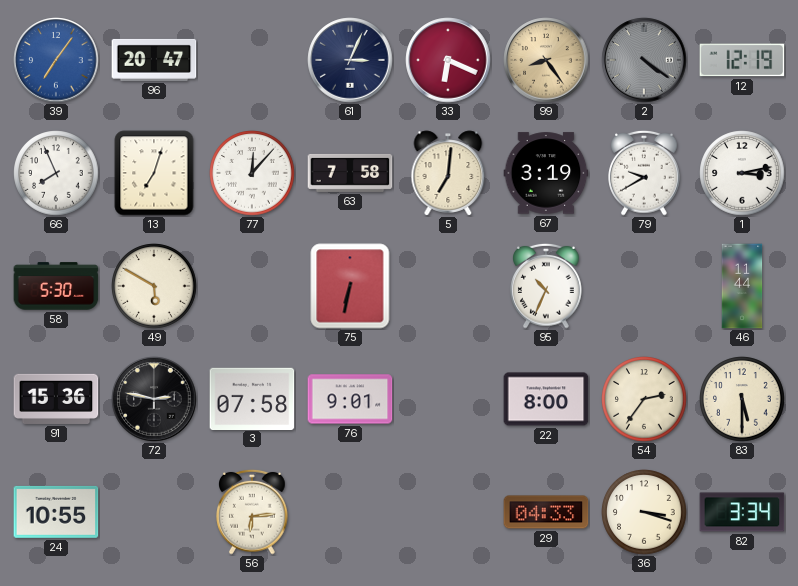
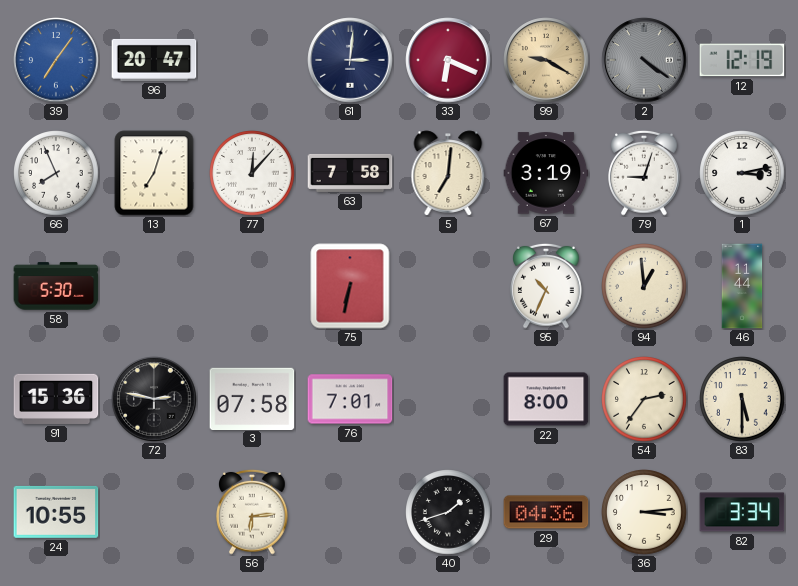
61: 3:04 -> 3:01 (350, 60)
99: 8:24 -> 9:20 (546, 60)
79: 9:40 -> 9:03 (644, 173)
49: 5:50 -> none (154, 286)
94: none -> 12:59 (644, 286)
76: 9:01 -> 7:01 (350, 399)
40: none -> 1:42 (448, 512)
29: 04:33 -> 04:36 (546, 512)
36: 3:18 -> 3:14 (644, 512)
